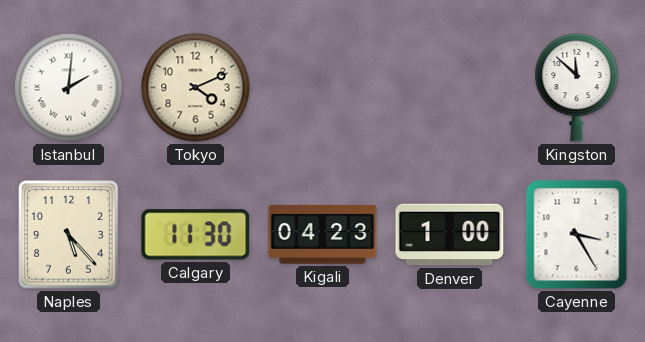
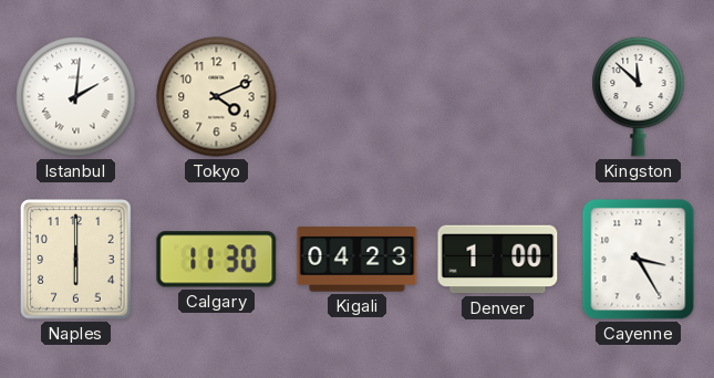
Naples: 5:23 -> 6:00 (76, 260)
